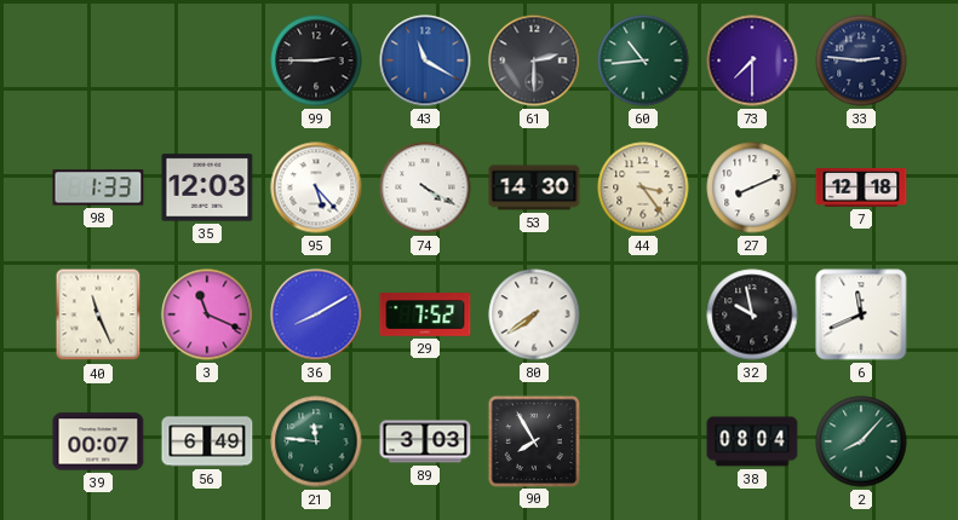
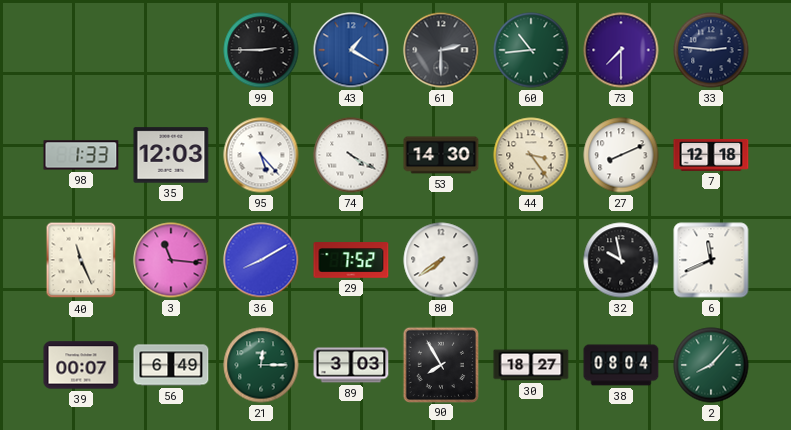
43: 11:20 -> 1:20 (351, 50)
3: 11:19 -> 11:16 (171, 260)
21: 11:46 -> 12:15 (261, 365)
30: none -> 18:27 (531, 365)
